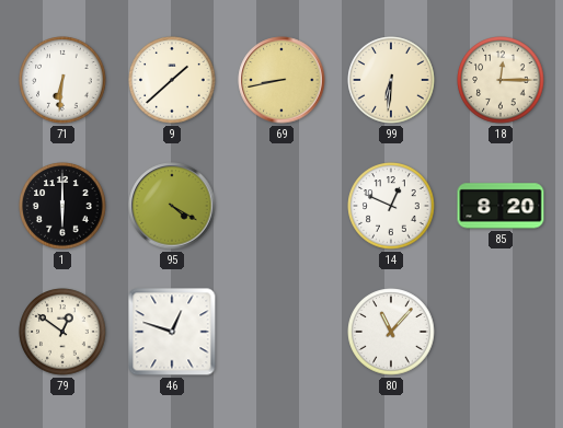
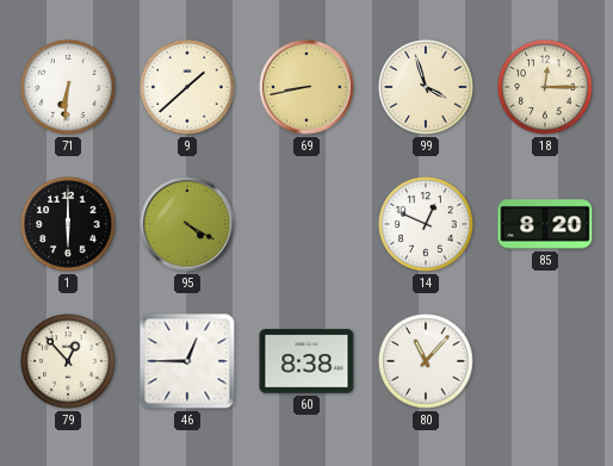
99: 6:31 -> 3:57 (426, 87)
79: 12:51 -> 12:53 (68, 361)
46: 12:48 -> 12:45 (187, 361)
60: none -> 8:38 (306, 361)
